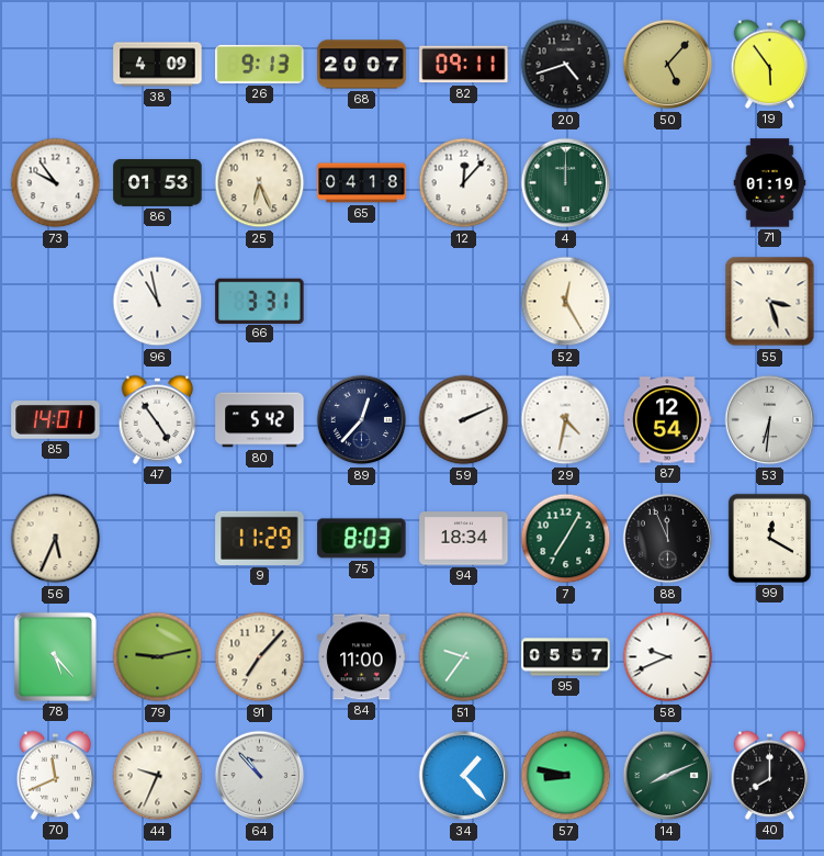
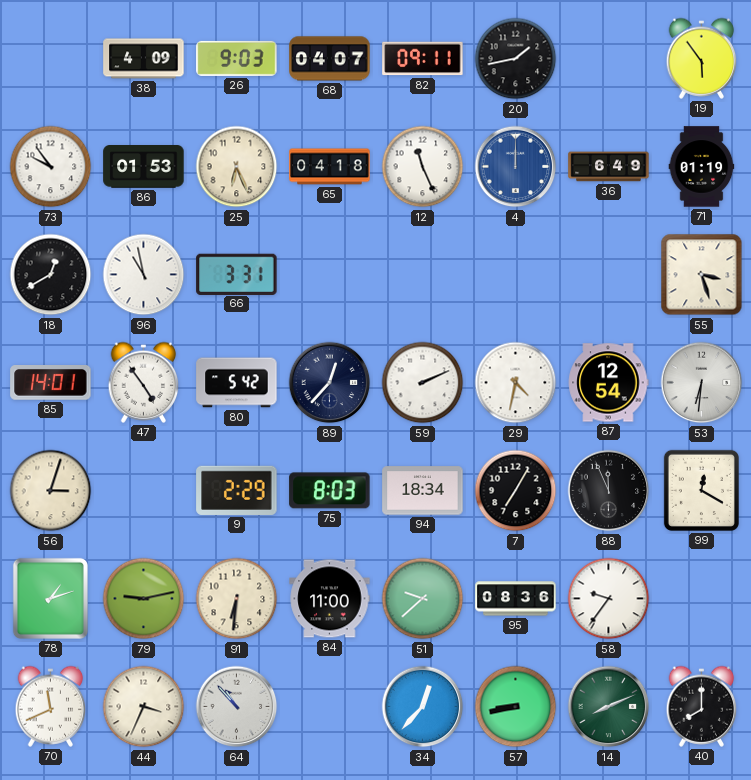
26: 9:13 -> 9:03 (237, 58)
68: 20:07 -> 04:07 (330, 59)
20: 4:42 -> 1:43 (516, 59)
50: 5:07 -> none (668, 65)
12: 12:07 -> 11:26 (423, 167)
4 dial: green -> blue (516, 167)
36: none -> 6:49 (609, 167)
18: none -> 12:40 (51, 275)
52: 12:25 -> none (566, 302)
56: 5:34 -> 3:03 (51, 491)
9: 11:29 -> 2:29 (237, 490)
7 dial: green -> black (516, 491)
78: 5:23 -> 1:12 (50, 598)
91: 7:07 -> 6:31 (237, 599)
51: 9:36 -> 9:38 (423, 599)
95: 05:57 -> 08:36 (516, 599)
58: 9:41 -> 9:36 (609, 599)
44: 9:34 -> 3:34 (144, 707)
34: 1:23 -> 12:37 (423, 707)
57: 8:47 -> 8:43 (516, 707)
